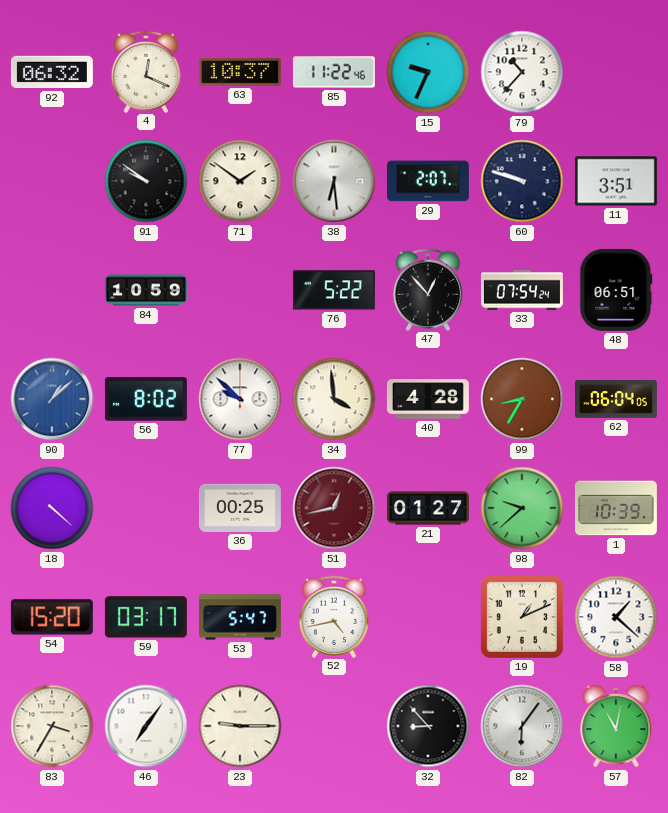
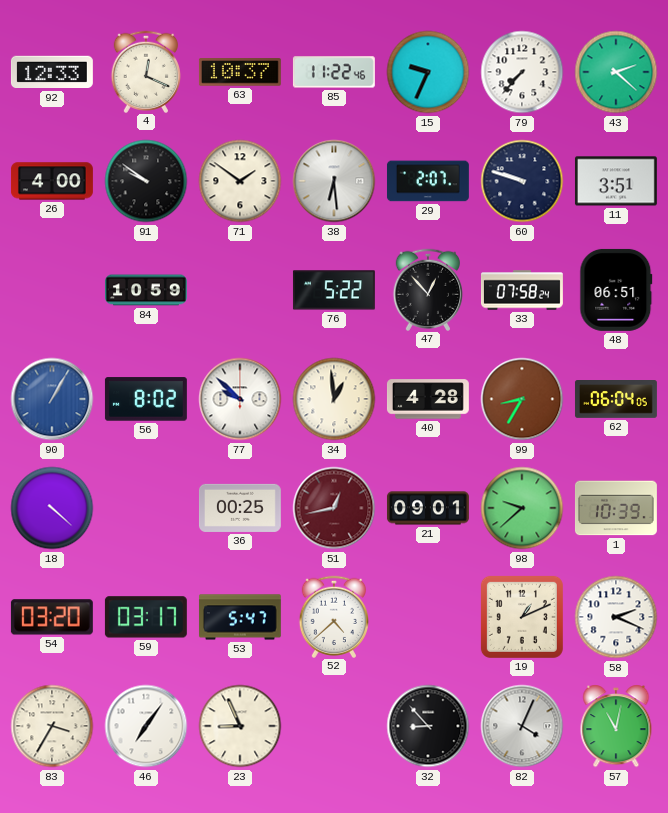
92: 06:32 -> 12:33 (52, 72)
79: 10:37 -> 7:37 (522, 72)
43: none -> 2:22 (616, 72)
26: none -> 4:00 (52, 181)
33: 07:54 -> 07:58 (522, 290)
90: 1:08 -> 1:05 (52, 399)
34: 3:59 -> 12:59 (334, 399)
21: 01:27 -> 09:01 (428, 508)
54: 15:20 -> 03:20 (52, 617)
52: 4:43 -> 4:38 (333, 616)
58: 1:22 -> 2:19 (616, 617)
23: 9:15 -> 8:56 (240, 726)
82: 6:06 -> 4:04 (522, 726)
